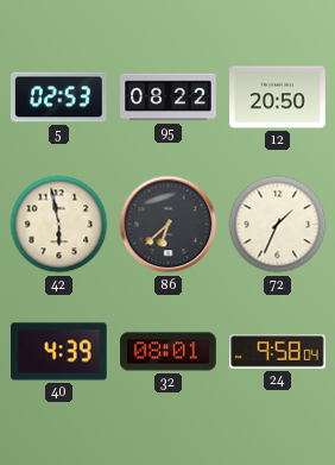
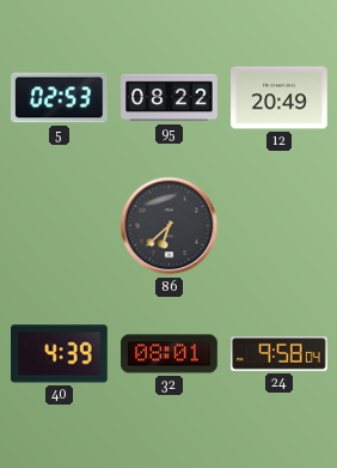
12: 20:50 -> 20:49 (280, 98)
42: 5:58 -> none (59, 225)
72: 1:34 -> none (278, 225)
